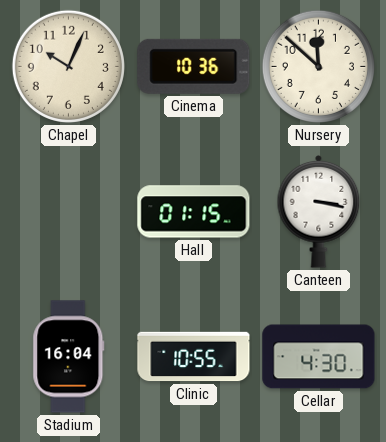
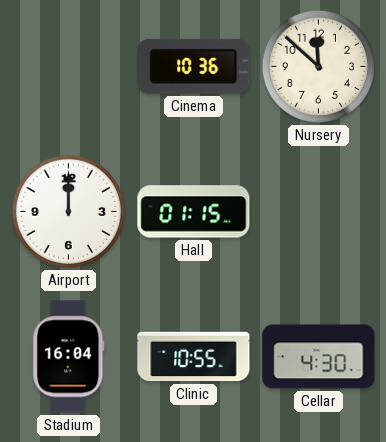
Chapel: 10:04 -> none (68, 66)
Airport: none -> 12:00 (68, 211)
Canteen: 3:17 -> none (319, 211)
